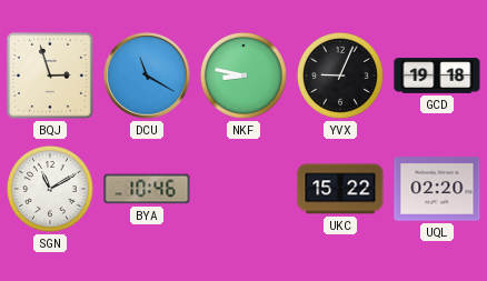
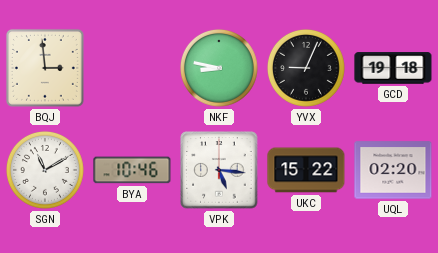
BQJ: 2:57 -> 2:59 (45, 68)
DCU: 11:20 -> none (147, 76)
VPK: none -> 5:16 (219, 170)
